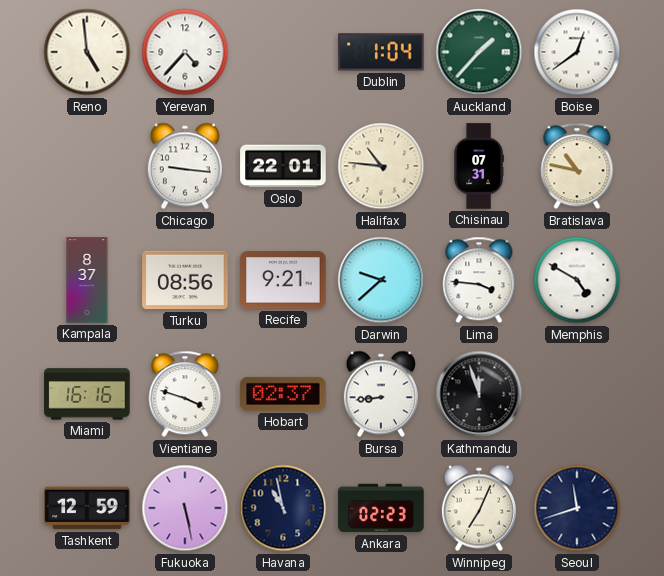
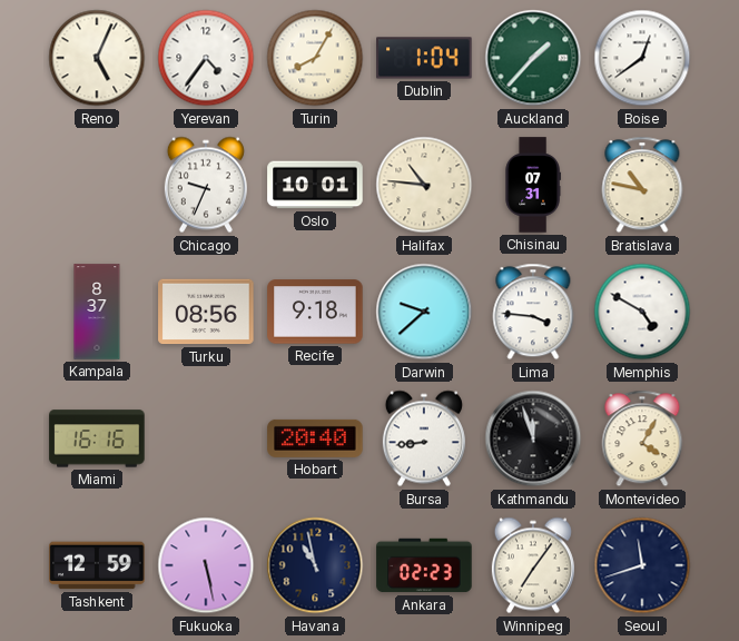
Reno: 4:59 -> 5:04 (97, 58)
Yerevan: 4:37 -> 4:36 (206, 58)
Turin: none -> 8:05 (315, 58)
Chicago: 9:16 -> 9:34 (206, 185)
Oslo: 22:01 -> 10:01 (315, 185)
Recife: 9:21 -> 9:18 (315, 312)
Vientiane: 3:48 -> none (185, 394)
Hobart: 02:37 -> 20:40 (315, 438)
Montevideo: none -> 4:05 (642, 438)
Winnipeg: 7:04 -> 7:06 (533, 565)
